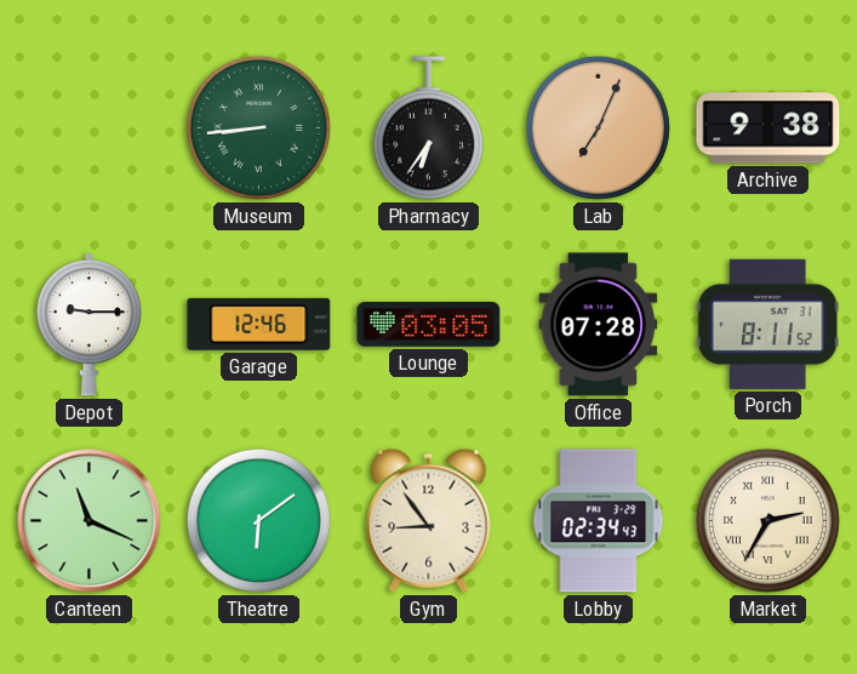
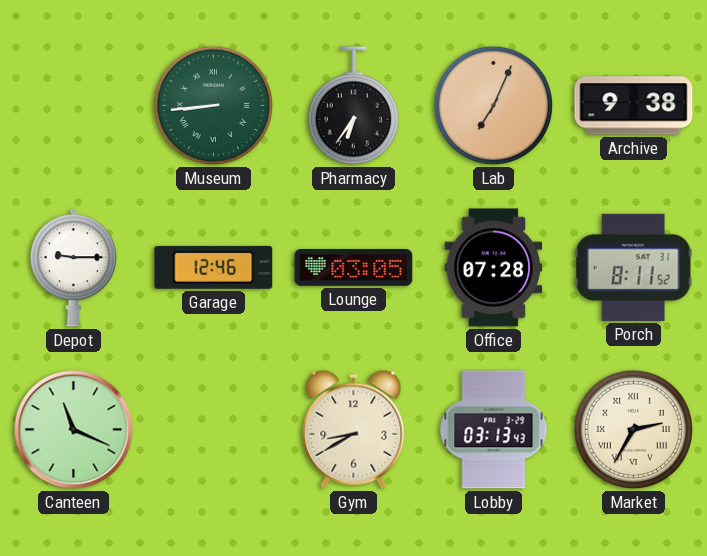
Theatre: 6:09 -> none (258, 520)
Gym: 8:54 -> 8:40 (354, 429)
Lobby: 02:34 -> 03:13 (494, 430)
